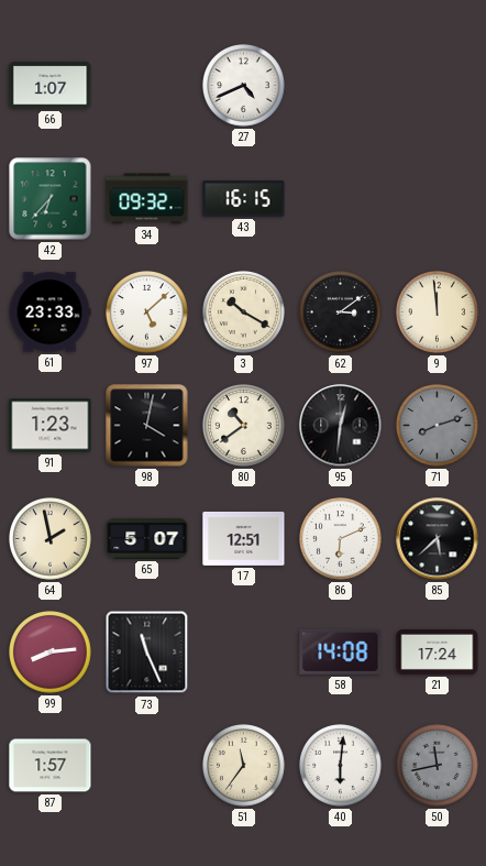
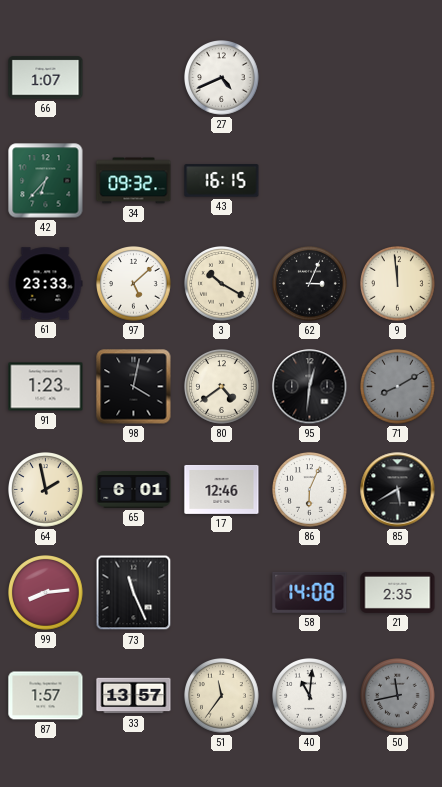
62: 3:09 -> 3:04 (310, 284)
80: 10:39 -> 4:39 (222, 387)
71: 8:12 -> 8:10 (398, 387)
65: 5:07 -> 6:01 (134, 490)
17: 12:51 -> 12:46 (222, 489)
86: 6:11 -> 6:04 (310, 490)
85: 5:38 -> 5:40 (398, 490)
21: 17:24 -> 2:35 (398, 592)
33: none -> 13:57 (134, 696)
40: 6:01 -> 11:01 (310, 696)
